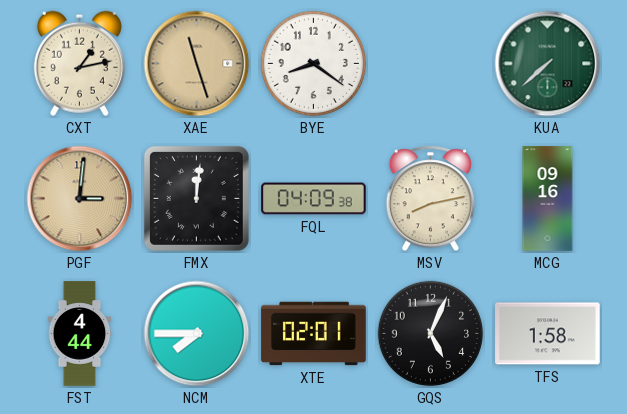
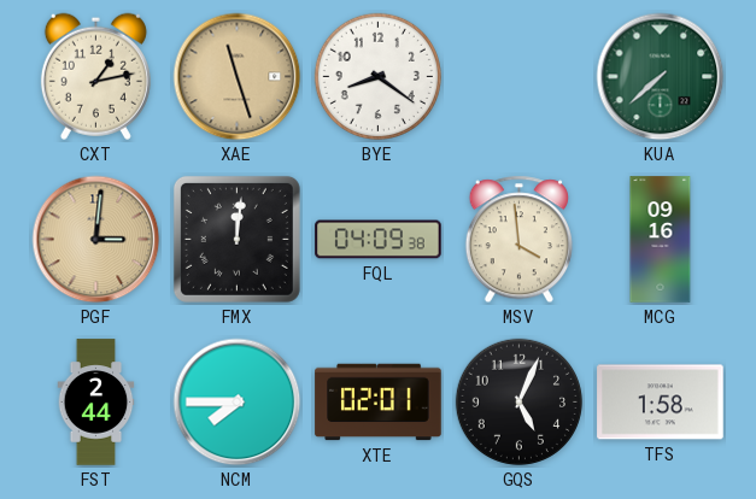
MSV: 8:13 -> 3:59 (518, 240)
FST: 4:44 -> 2:44 (96, 403)
